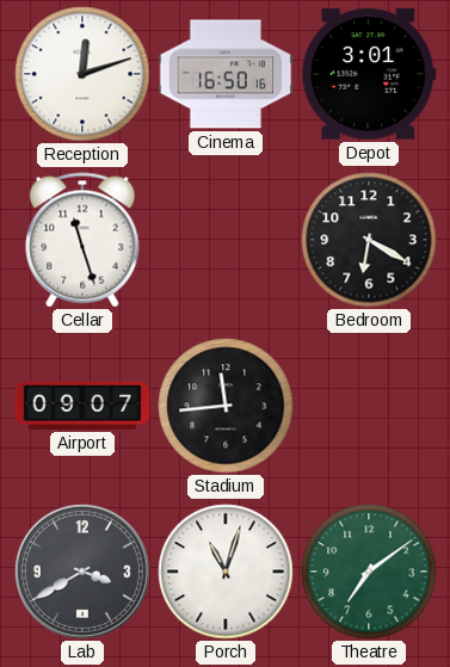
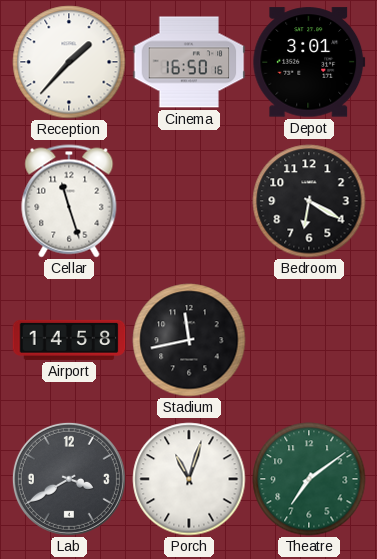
Reception: 12:12 -> 1:37 (69, 62)
Airport: 09:07 -> 14:58 (69, 340)
Stadium: 11:44 -> 11:43 (189, 340)
